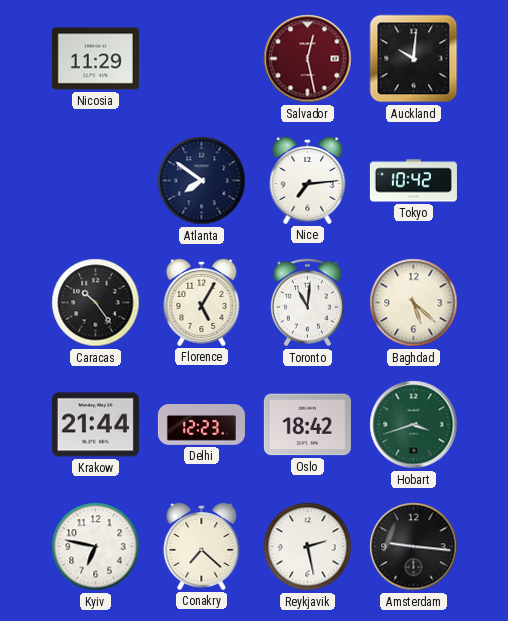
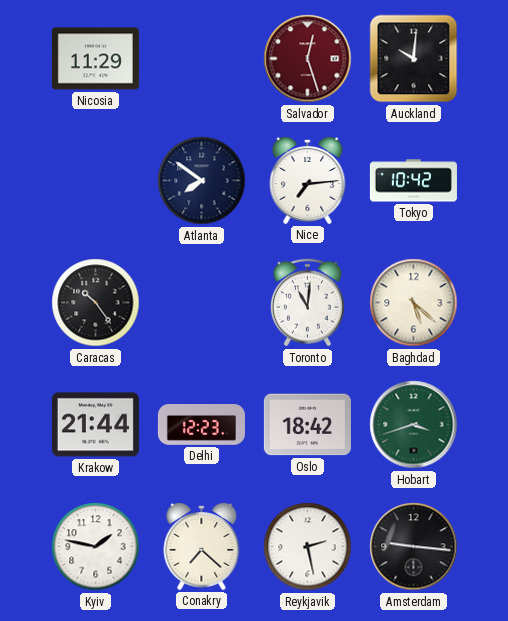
Salvador: 12:28 -> 12:27 (308, 59)
Florence: 5:05 -> none (202, 302)
Kyiv: 6:47 -> 1:47 (96, 547)
